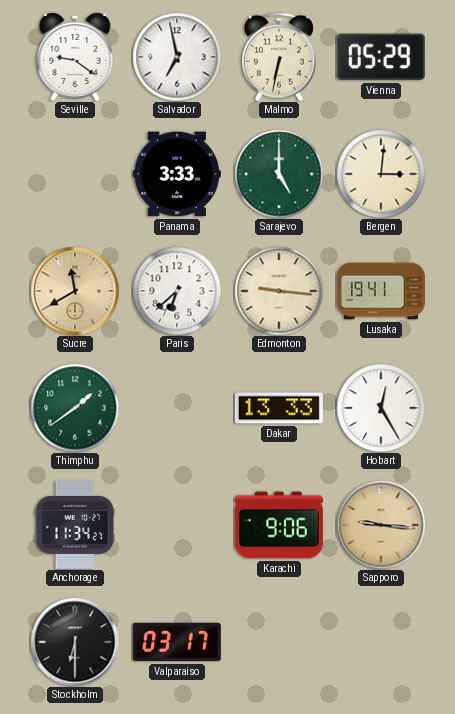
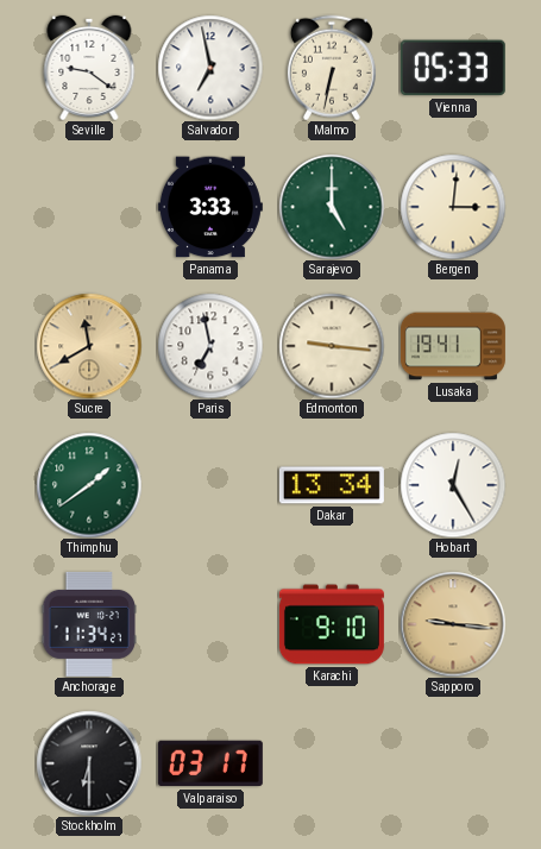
Vienna: 05:29 -> 05:33 (453, 68)
Paris: 6:38 -> 6:58 (210, 346)
Dakar: 13:33 -> 13:34 (332, 485)
Karachi: 9:06 -> 9:10 (332, 624)
